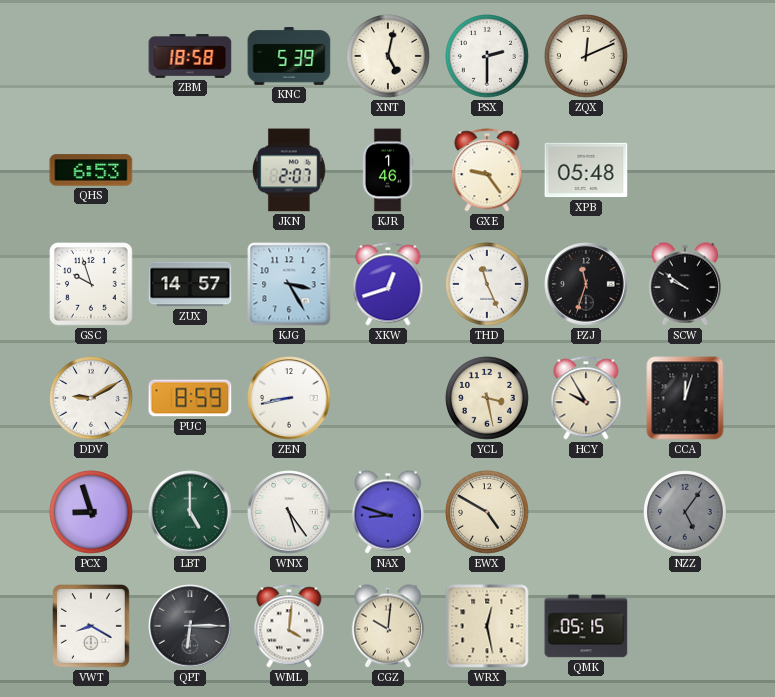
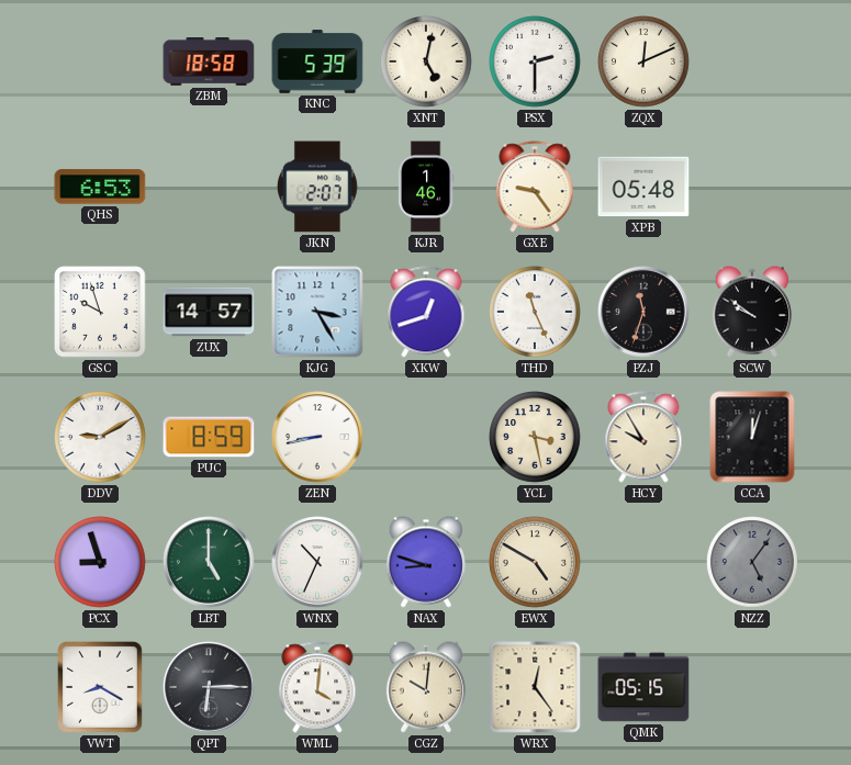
WNX: 5:24 -> 10:34 (317, 562)
WRX: 12:28 -> 12:24 (535, 687)
